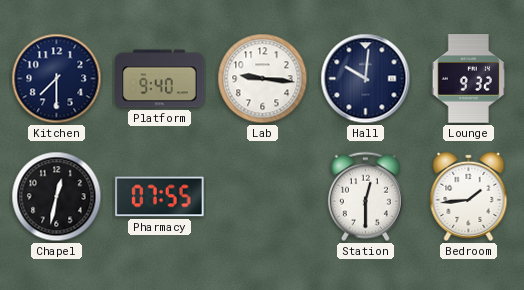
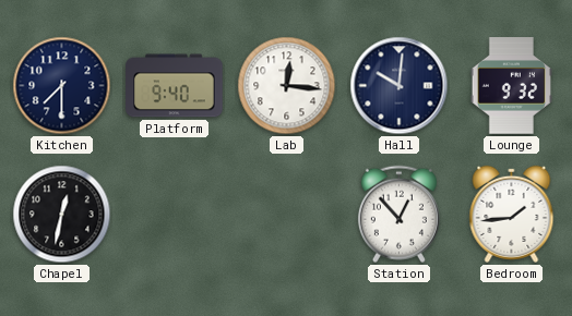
Lab: 9:16 -> 12:16 (287, 86)
Pharmacy: 07:55 -> none (160, 197)
Station: 12:30 -> 12:53 (398, 215)
